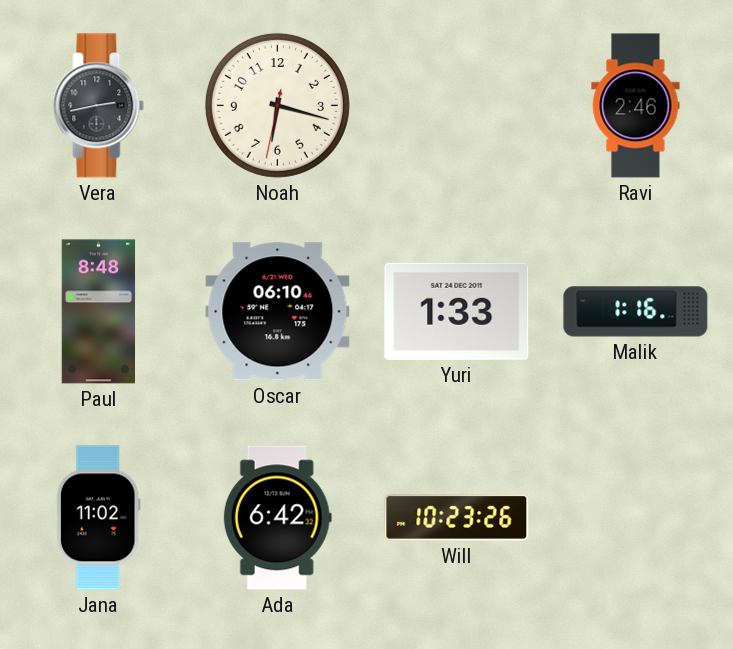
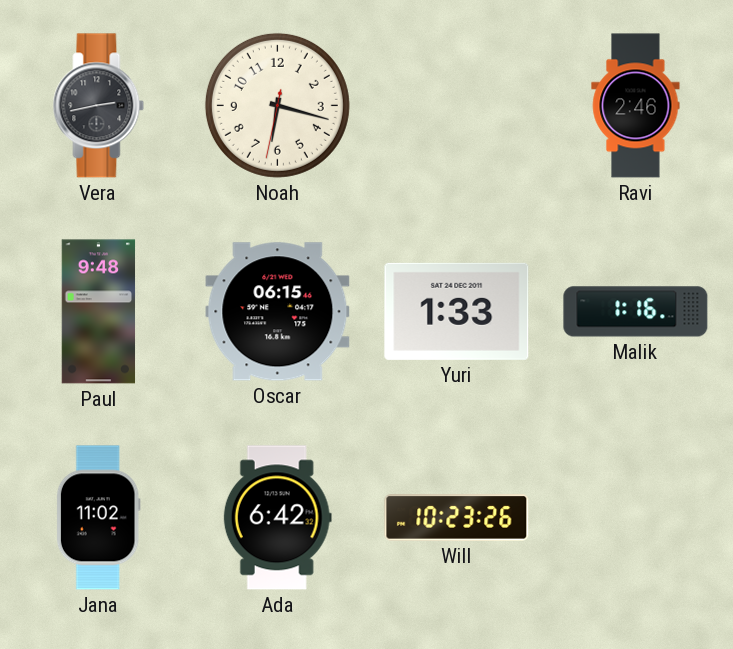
Paul: 8:48 -> 9:48 (99, 312)
Oscar: 06:10 -> 06:15 (278, 312)
